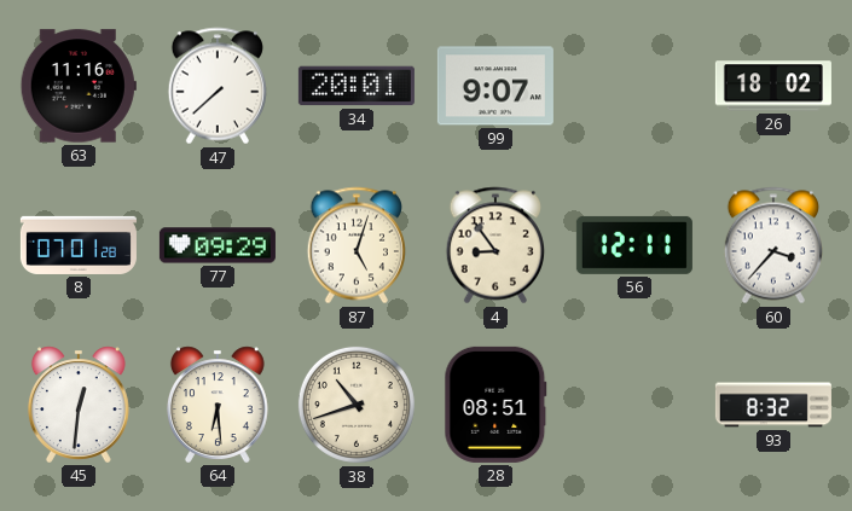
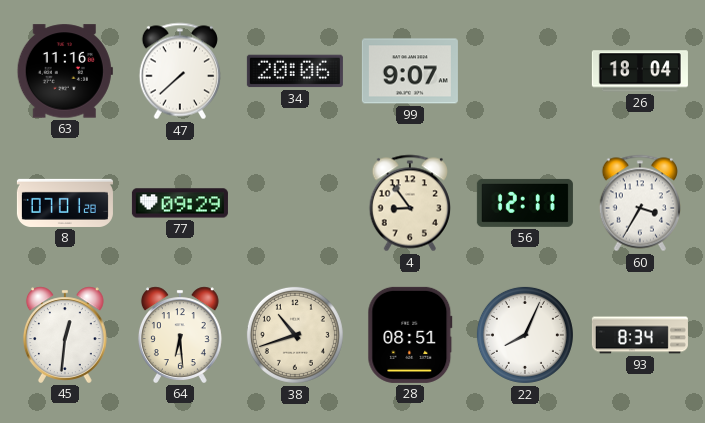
34: 20:01 -> 20:06 (295, 71)
26: 18:02 -> 18:04 (640, 71)
87: 5:03 -> none (355, 245)
60: 3:37 -> 3:35 (639, 203)
22: none -> 8:04 (525, 335)
93: 8:32 -> 8:34 (640, 335)
